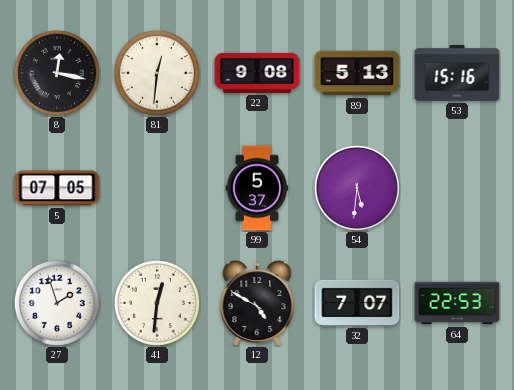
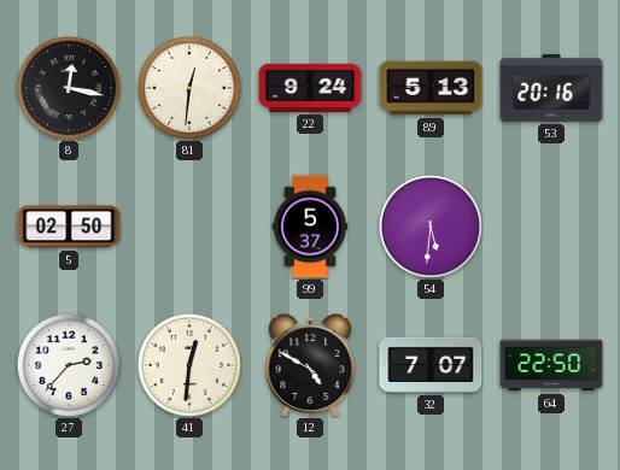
22: 9:08 -> 9:24 (310, 88)
53: 15:16 -> 20:16 (551, 89)
5: 07:05 -> 02:50 (69, 227)
27: 1:57 -> 2:37 (69, 365)
64: 22:53 -> 22:50 (551, 365)
